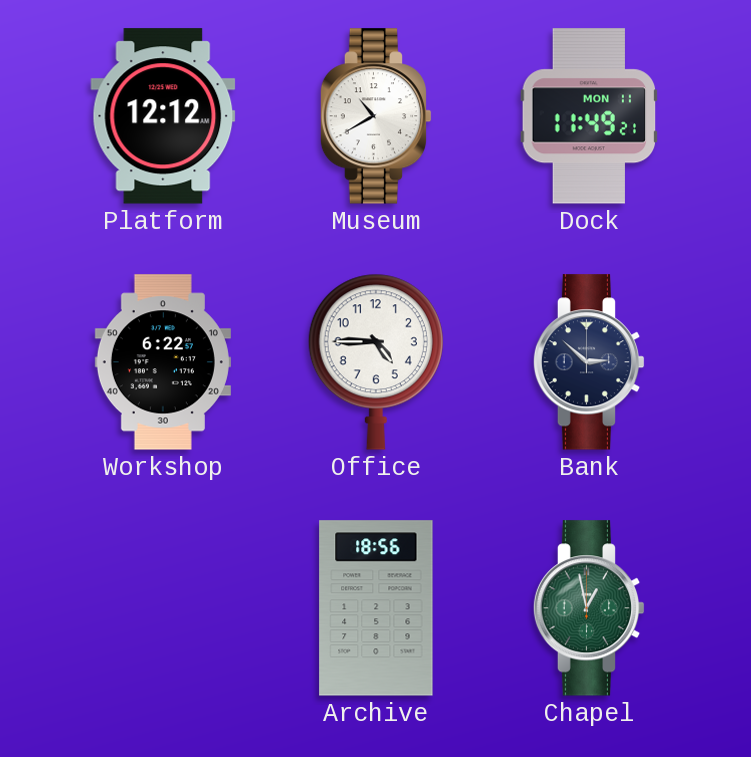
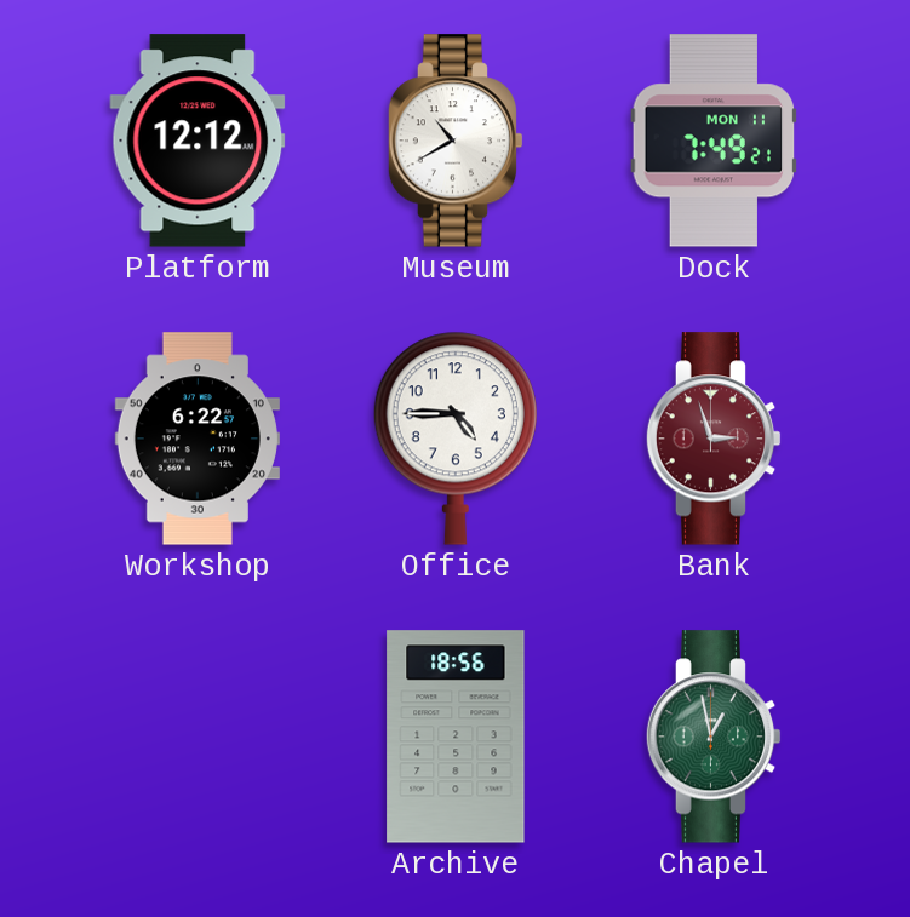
Dock: 11:49 -> 7:49 (714, 141)
Bank: 2:52 -> 2:57 (714, 439)
Bank dial: navy -> burgundy (714, 439)
